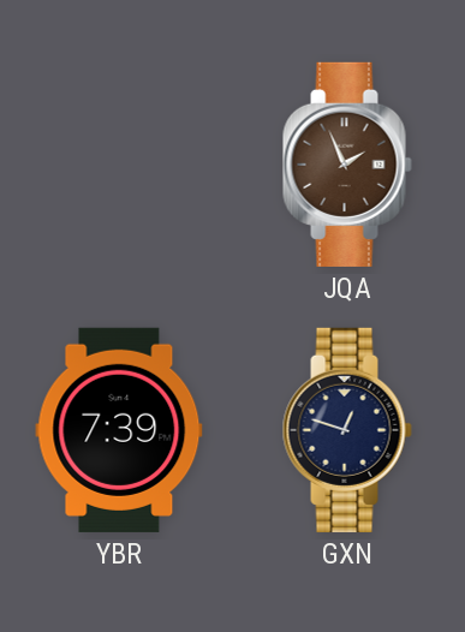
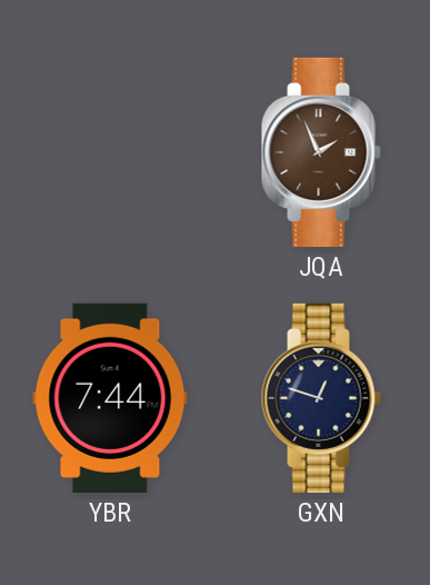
YBR: 7:39 -> 7:44 (110, 398)
